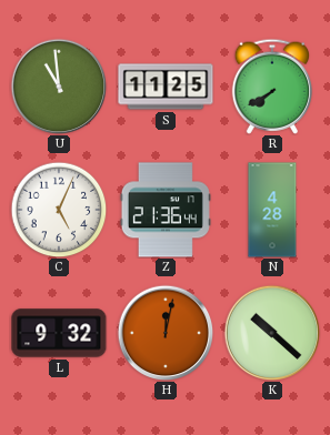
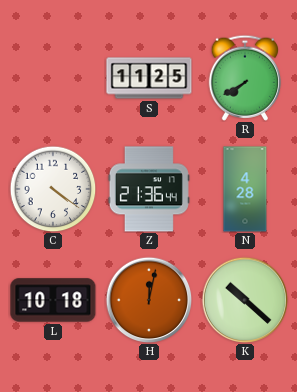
U: 10:59 -> none (59, 87)
C: 5:04 -> 4:21 (53, 189)
L: 9:32 -> 10:18 (53, 300)
